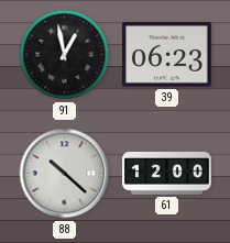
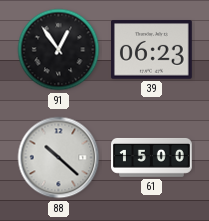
91: 12:58 -> 12:54 (59, 50)
61: 12:00 -> 15:00 (152, 157)
